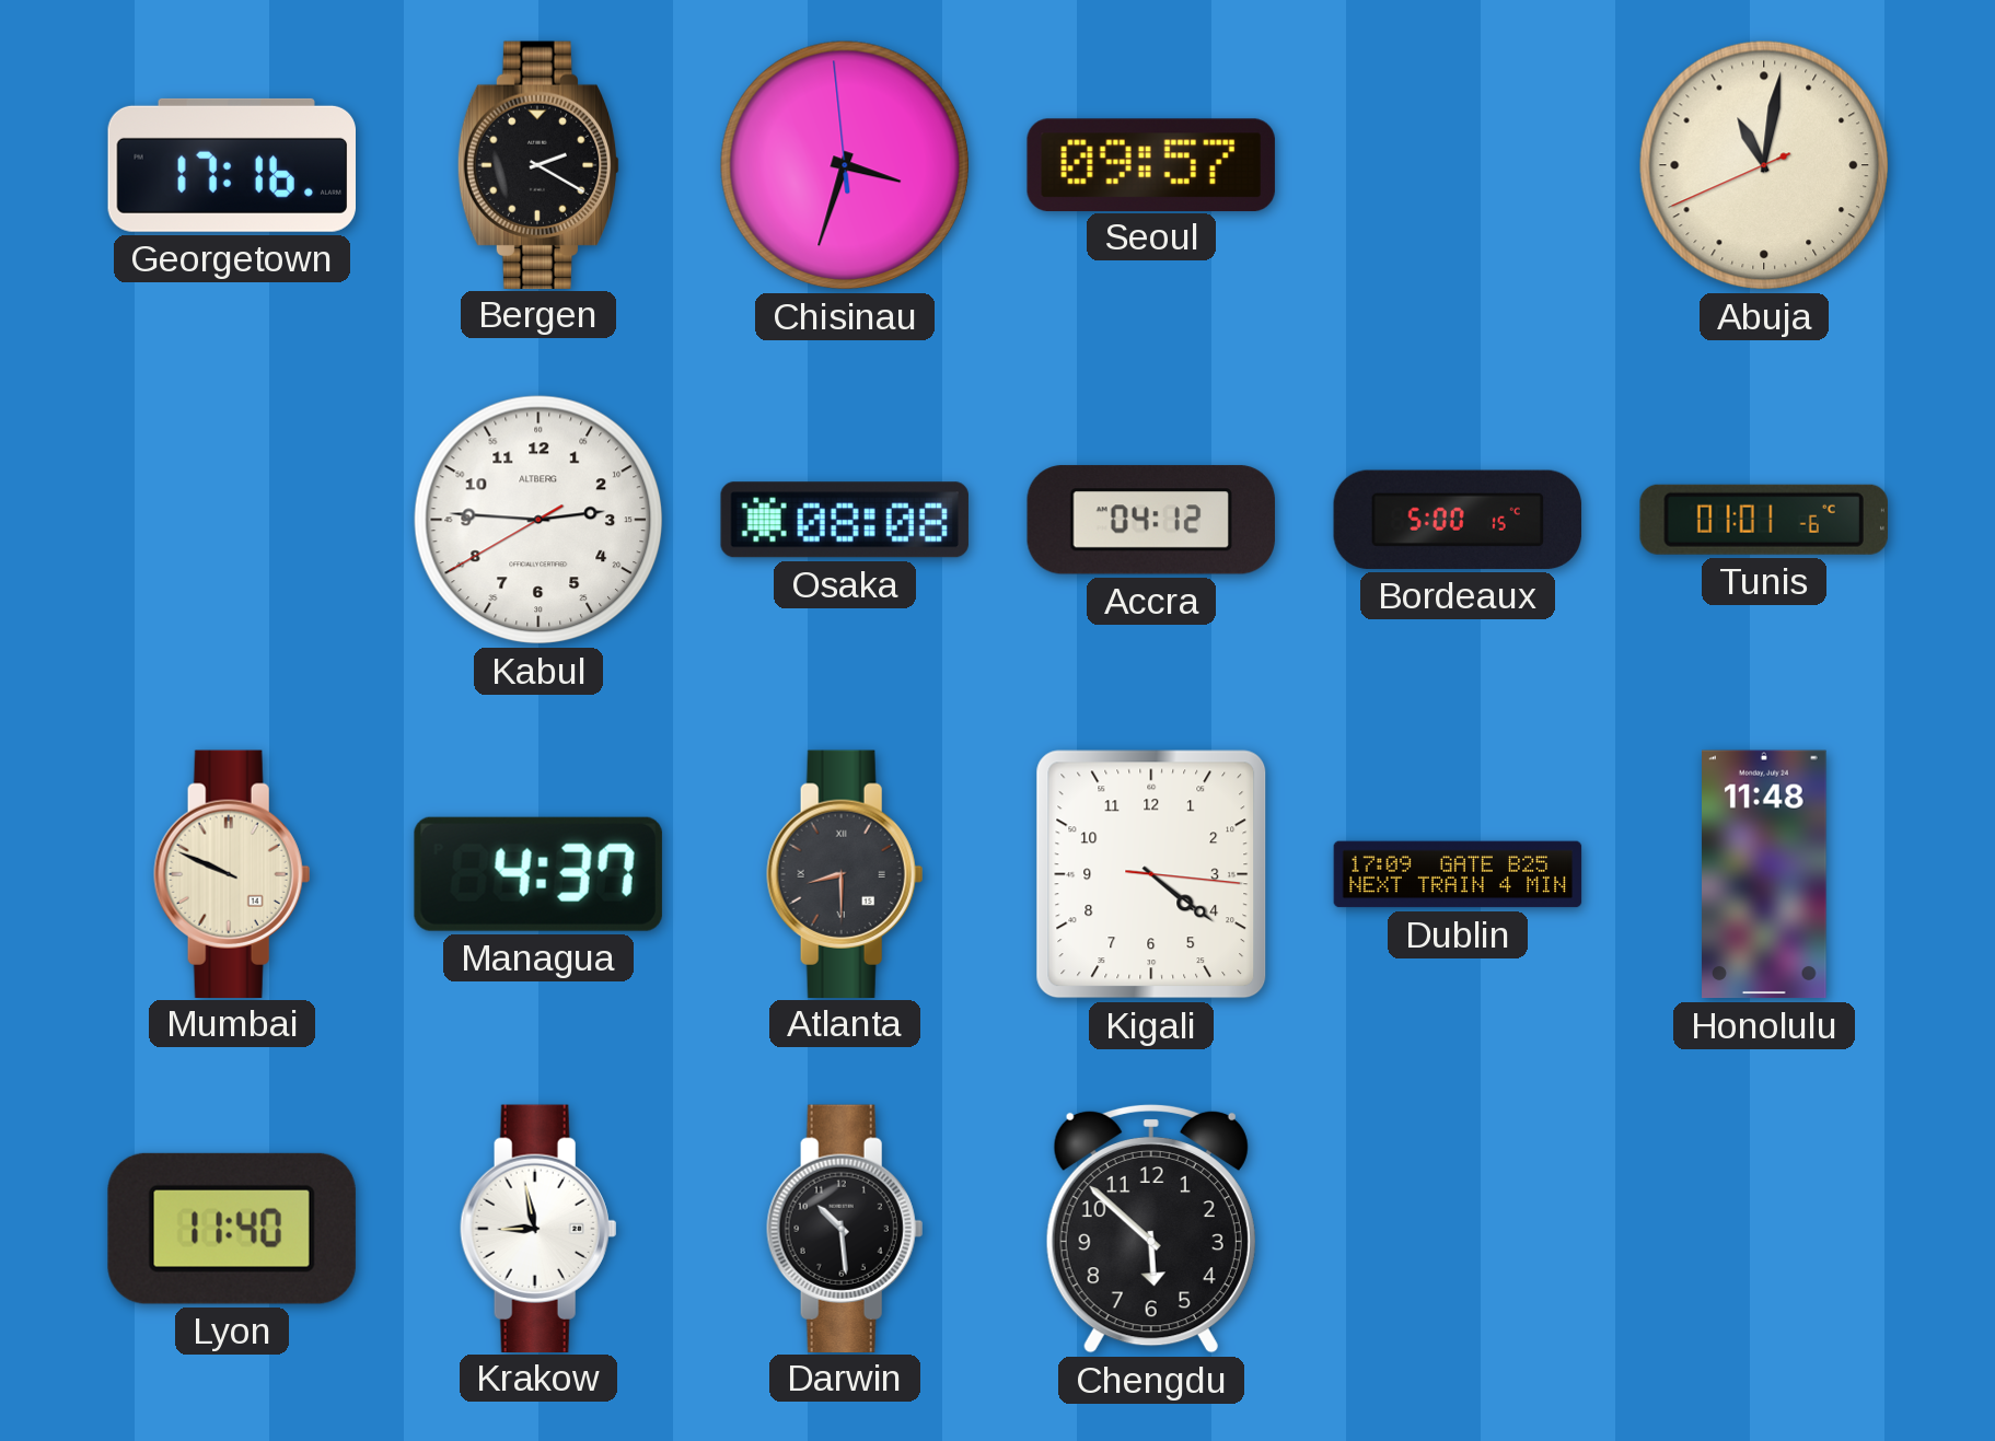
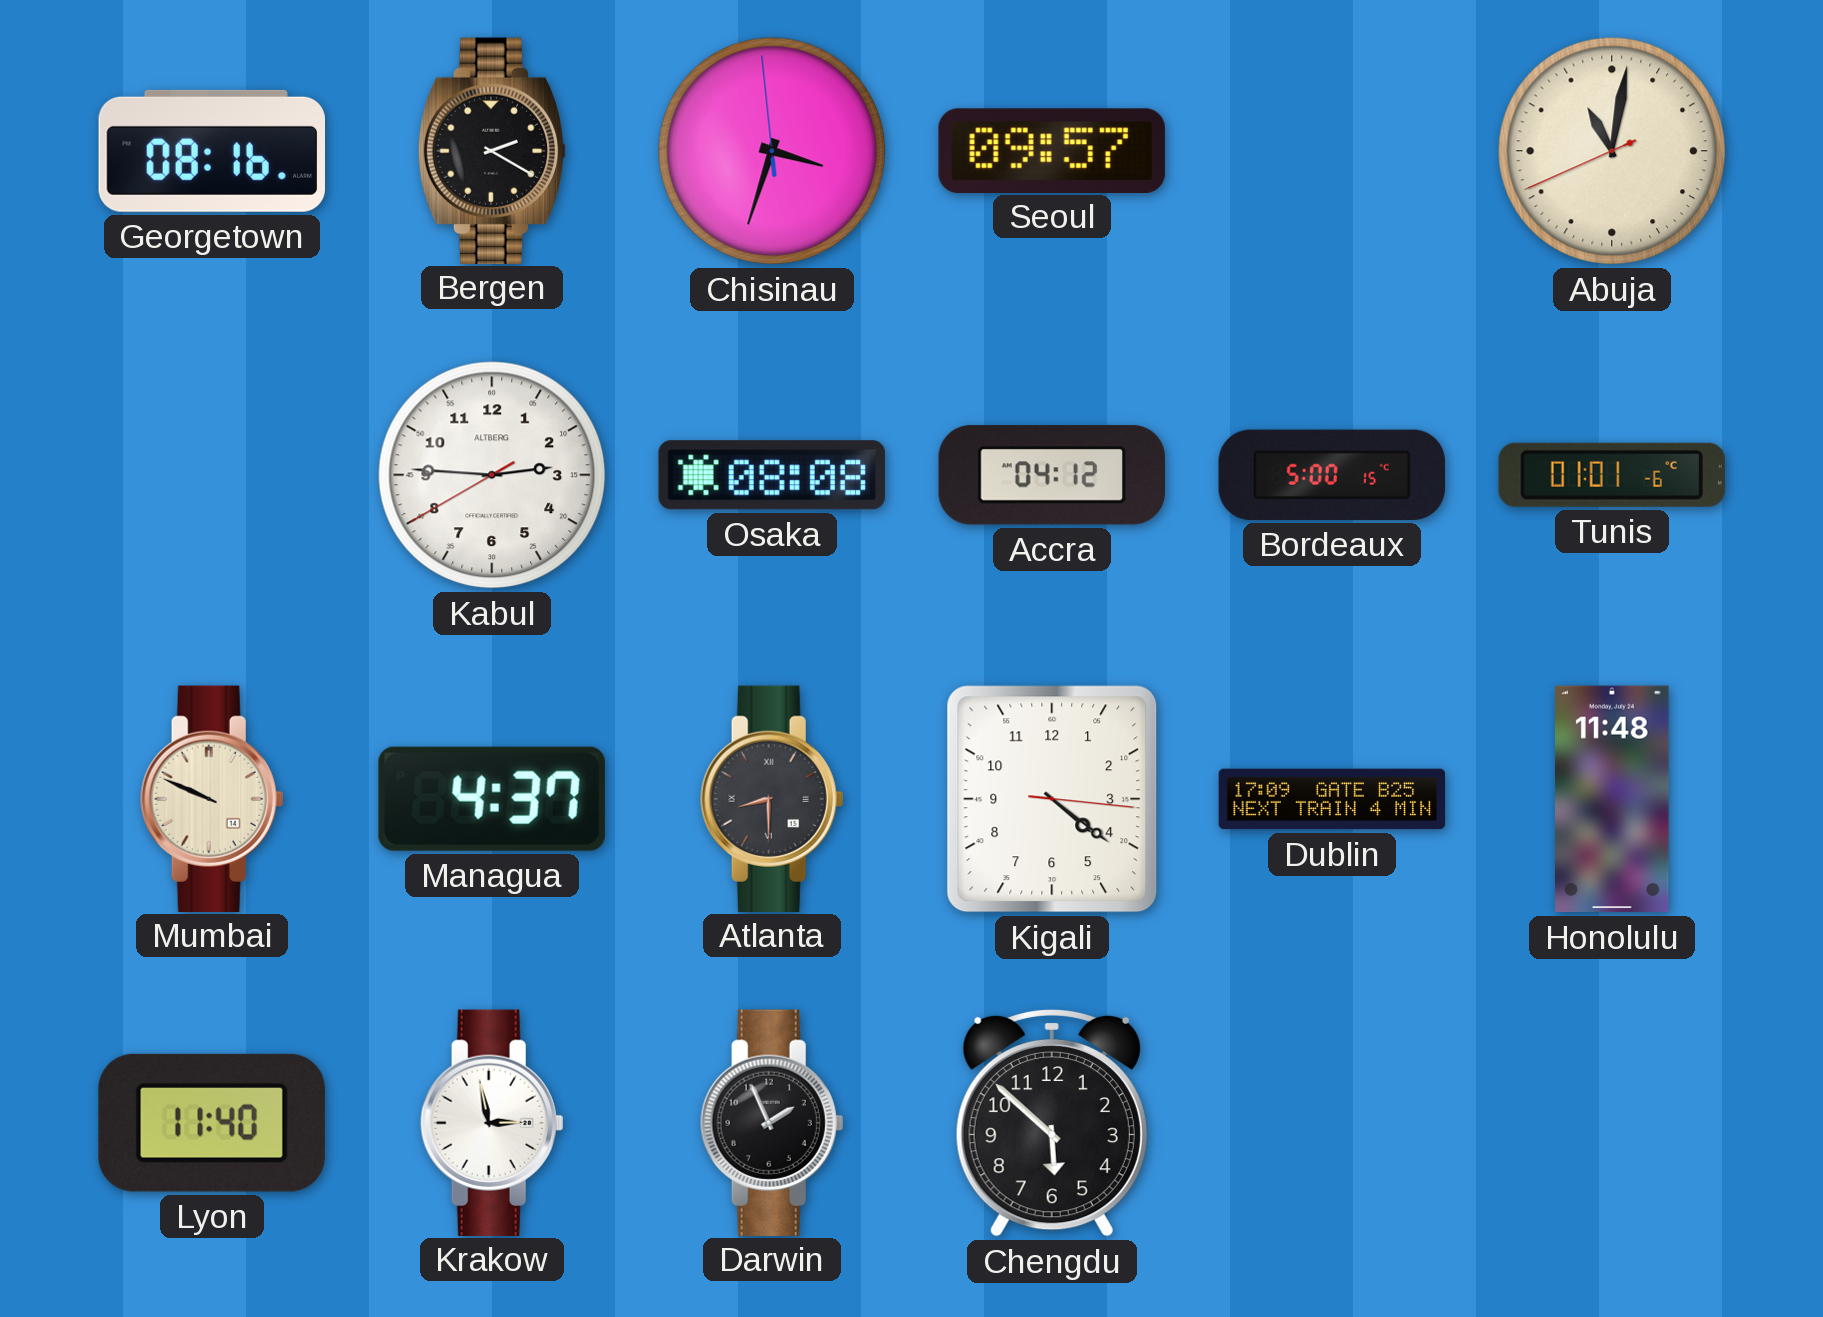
Georgetown: 17:16 -> 08:16 (211, 151)
Krakow: 8:58 -> 2:58 (492, 1122)
Darwin: 10:29 -> 1:56 (772, 1122)
